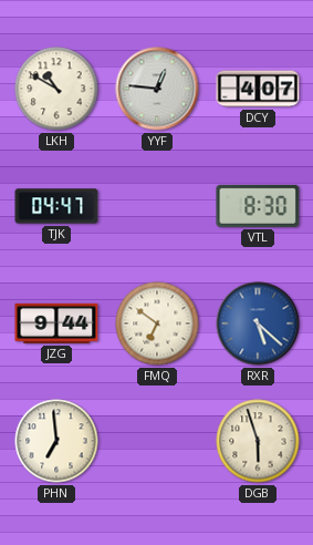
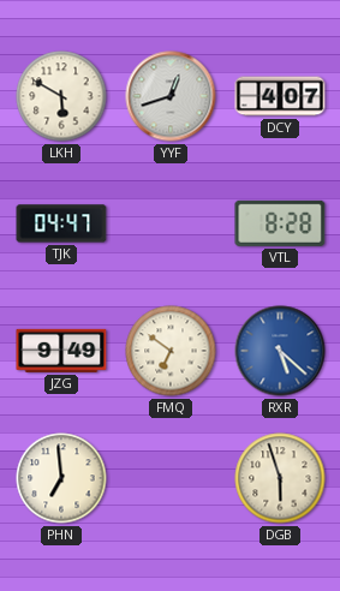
LKH: 10:50 -> 5:50 (61, 96)
YYF: 12:46 -> 12:42 (171, 96)
VTL: 8:30 -> 8:28 (280, 223)
JZG: 9:44 -> 9:49 (61, 351)
